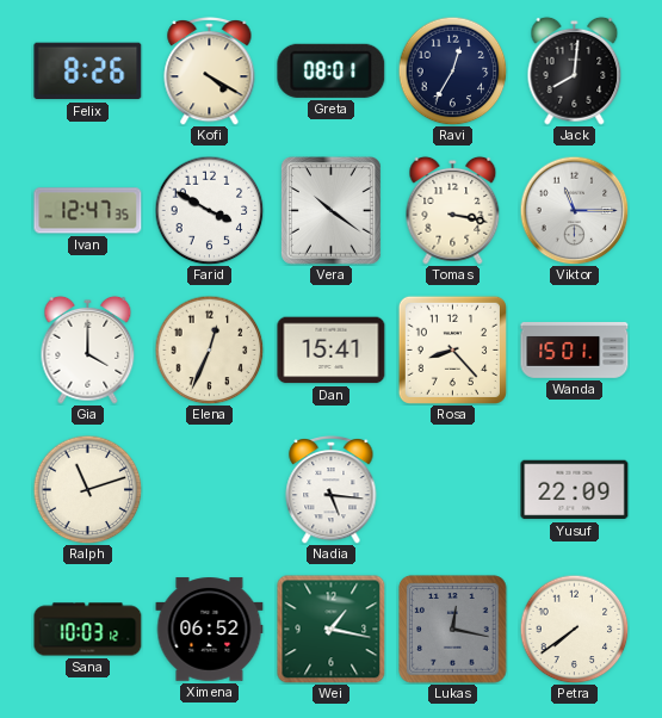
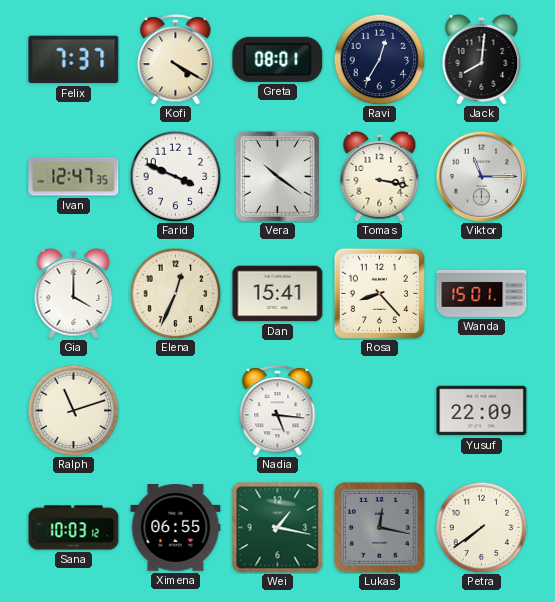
Felix: 8:26 -> 7:37 (74, 60)
Farid: 3:50 -> 3:49 (175, 176)
Ximena: 06:52 -> 06:55 (176, 528)
